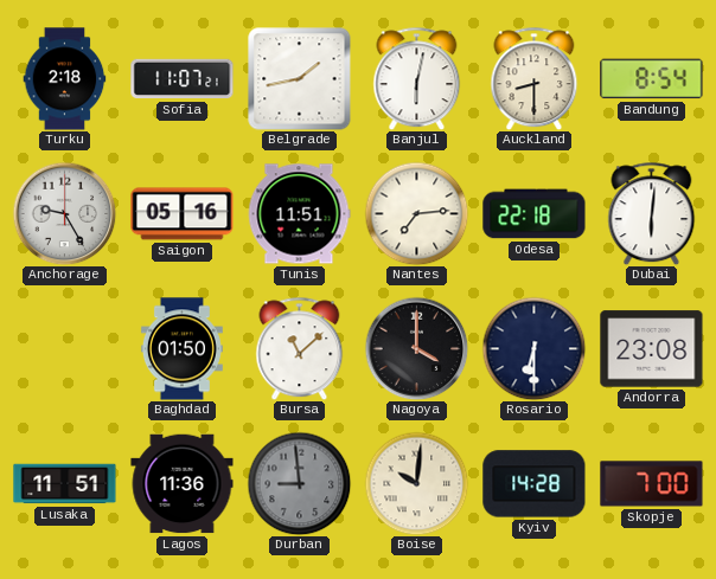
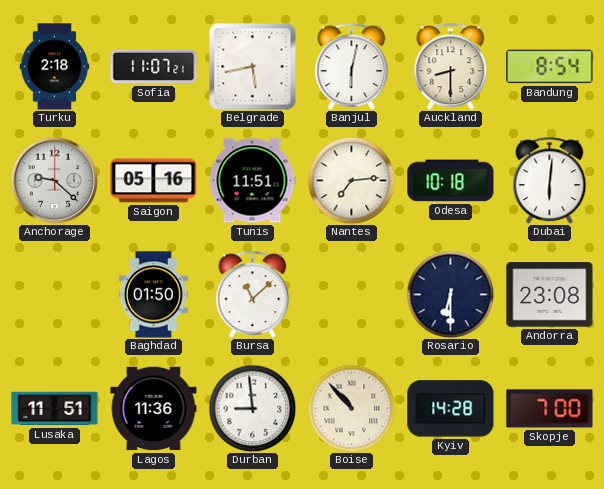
Belgrade: 1:43 -> 5:43 (253, 67)
Anchorage: 9:25 -> 9:22 (54, 180)
Odesa: 22:18 -> 10:18 (451, 181)
Nagoya: 4:00 -> none (416, 348)
Durban dial: grey -> white (252, 408)
Boise: 10:01 -> 10:53 (351, 408)
